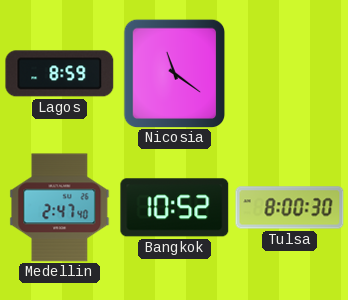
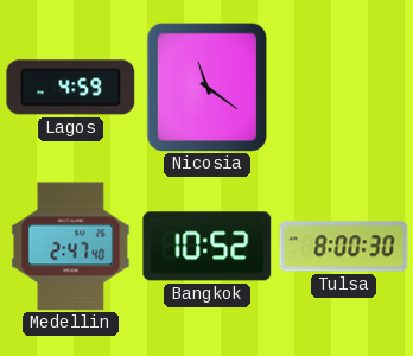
Lagos: 8:59 -> 4:59 (71, 88)
